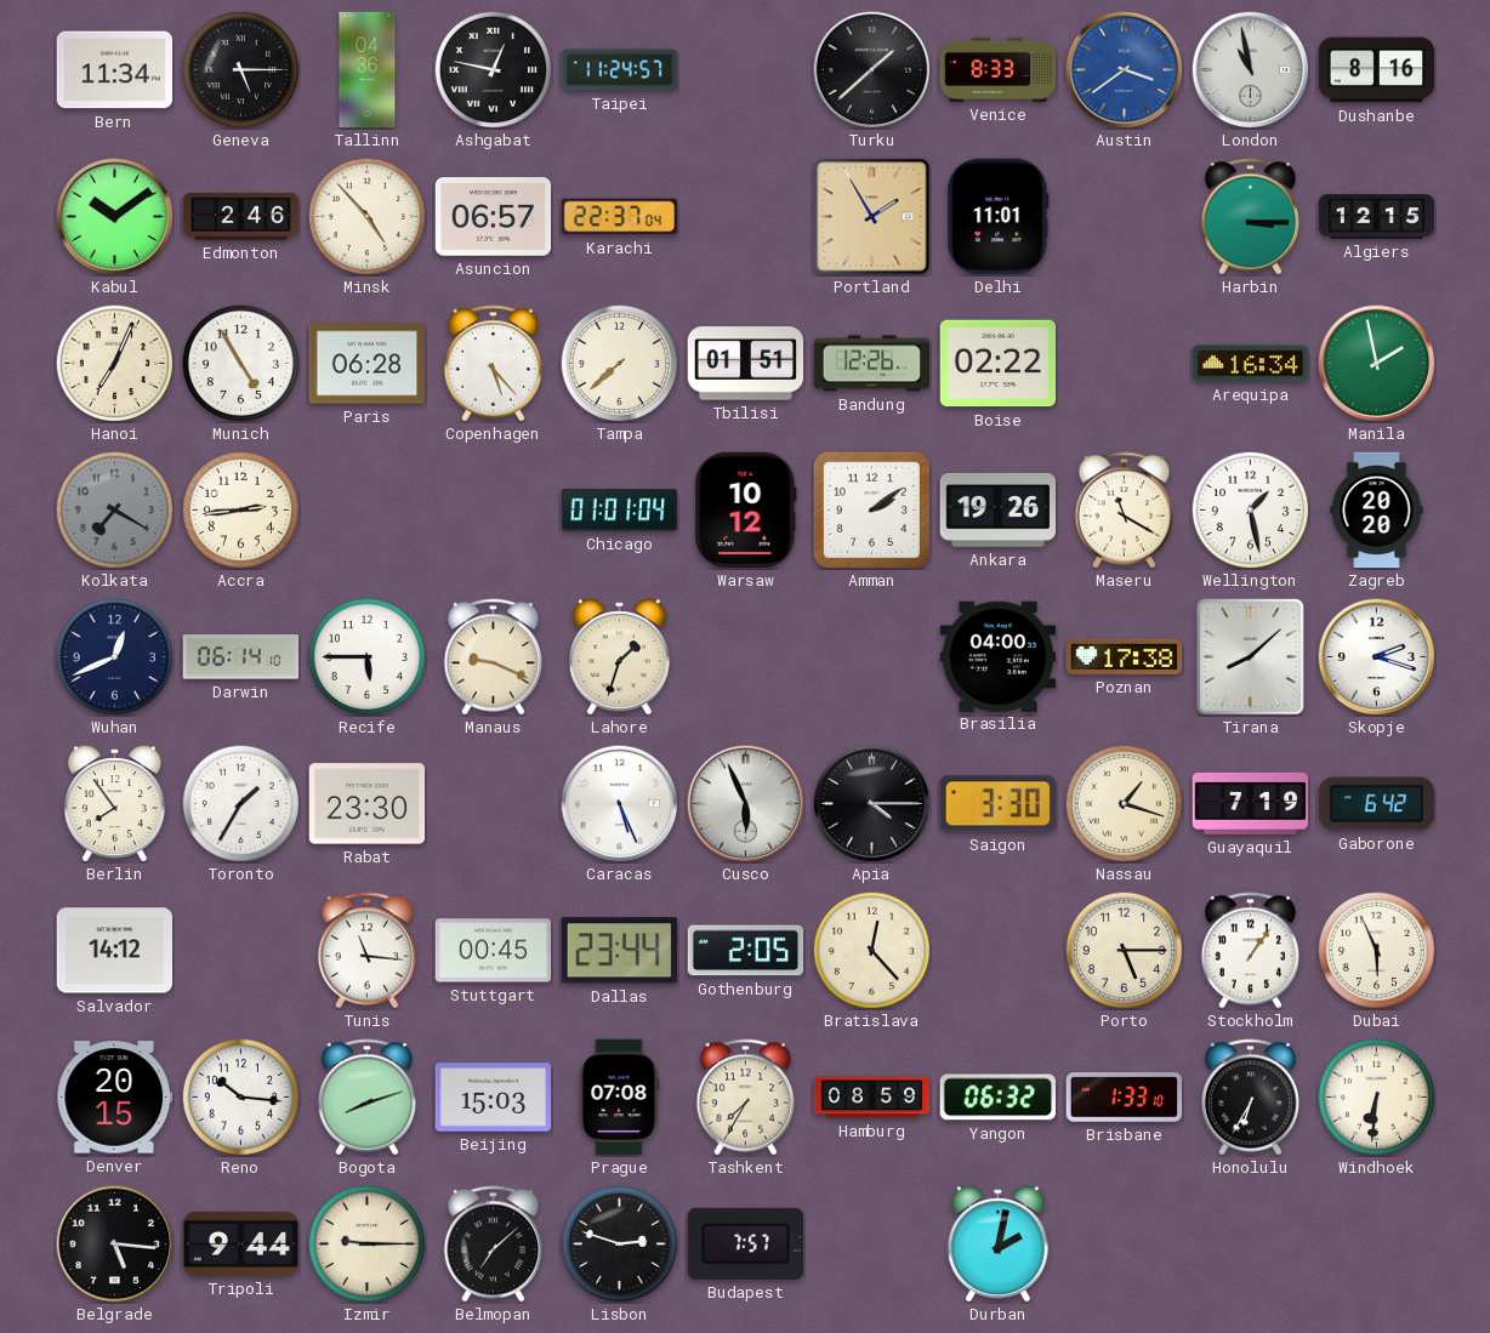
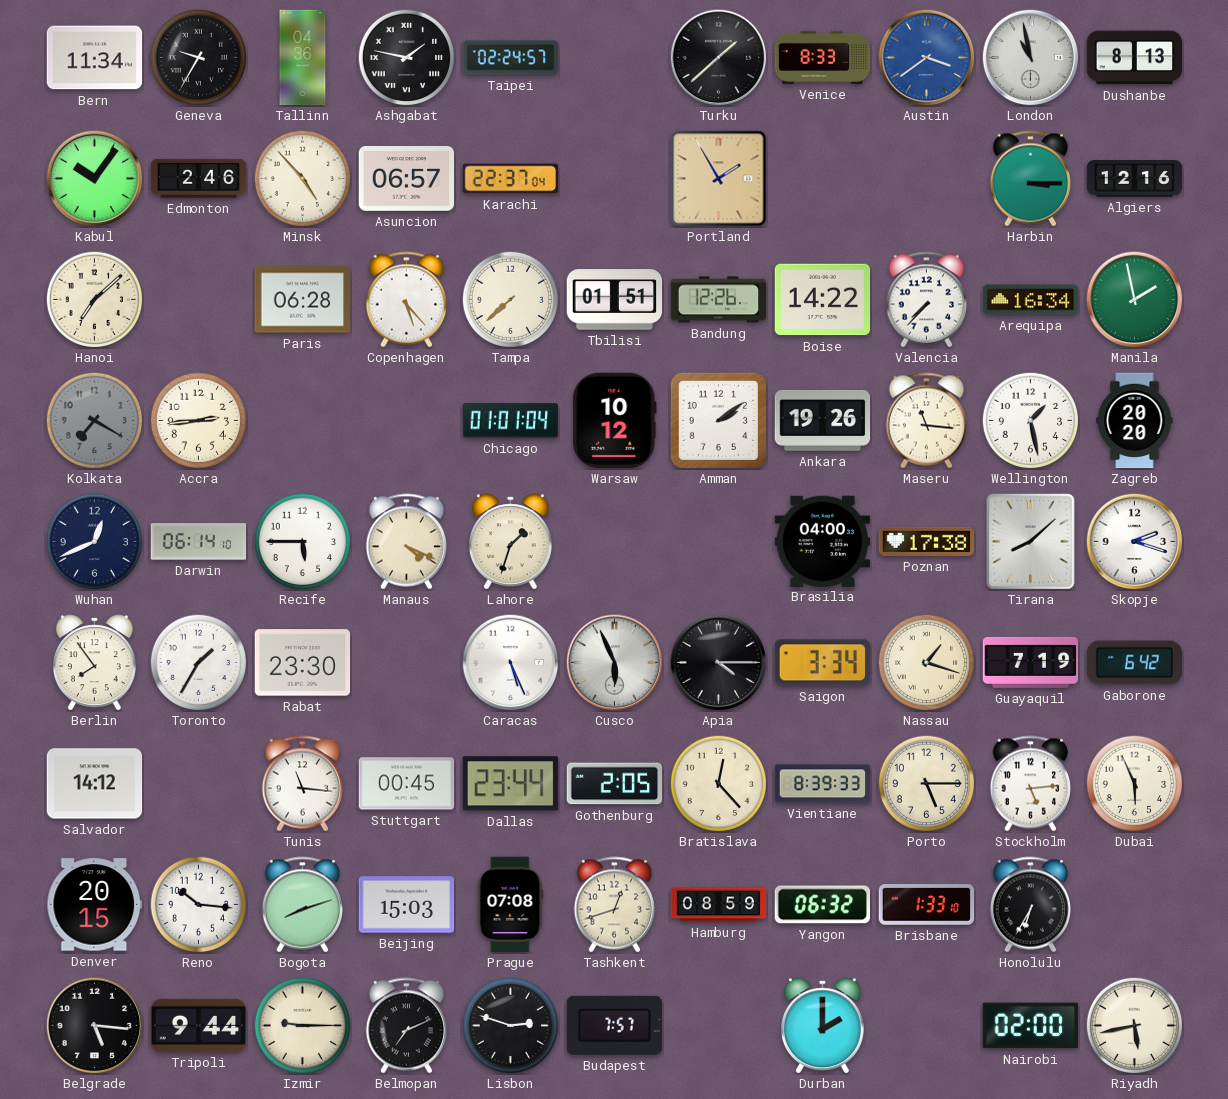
Geneva: 5:15 -> 9:35 (198, 57)
Ashgabat: 12:47 -> 1:47 (406, 57)
Taipei: 11:24 -> 02:24 (511, 58)
Dushanbe: 8:16 -> 8:13 (1135, 58)
Kabul: 10:09 -> 10:06 (95, 179)
Delhi: 11:01 -> none (999, 217)
Algiers: 12:15 -> 12:16 (1135, 179)
Hanoi: 7:04 -> 7:08 (94, 299)
Munich: 4:55 -> none (240, 363)
Boise: 02:22 -> 14:22 (823, 300)
Valencia: none -> 7:37 (926, 300)
Maseru: 11:20 -> 11:16 (926, 421)
Manaus: 9:19 -> 4:19 (406, 542)
Saigon: 3:30 -> 3:34 (823, 663)
Vientiane: none -> 8:39 (823, 784)
Stockholm: 1:06 -> 5:14 (1030, 784)
Tashkent: 7:35 -> 12:42 (614, 905)
Windhoek: 6:31 -> none (1376, 1096)
Belmopan: 7:08 -> 7:11 (406, 1026)
Durban: 2:02 -> 2:00 (822, 1025)
Nairobi: none -> 02:00 (1031, 1026)
Riyadh: none -> 5:43 (1134, 1025)
